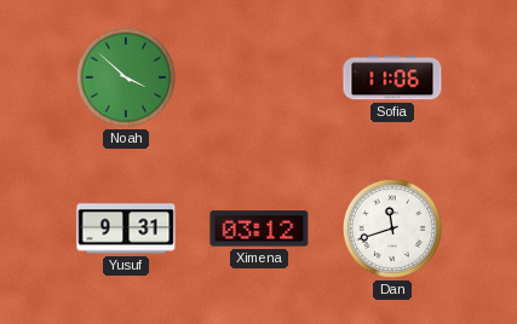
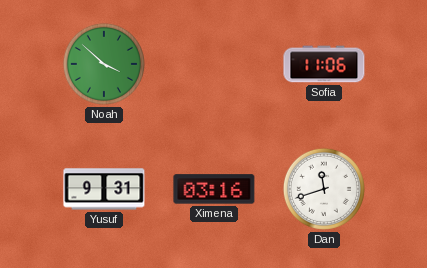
Ximena: 03:12 -> 03:16 (214, 189)
